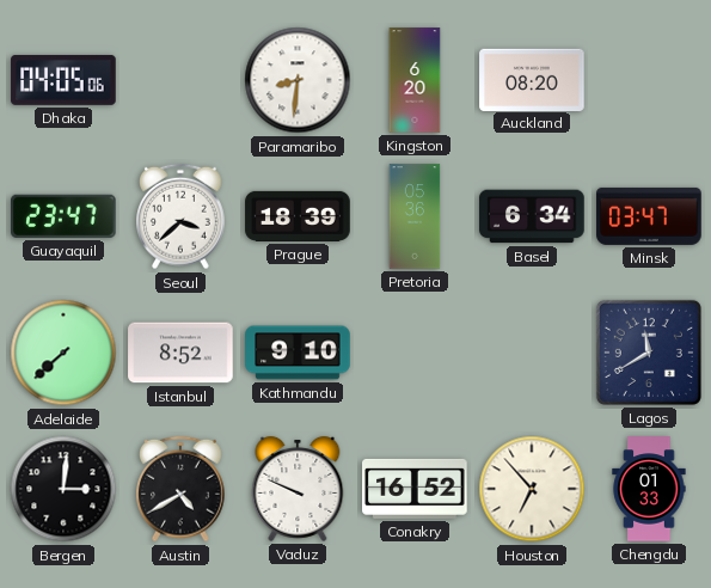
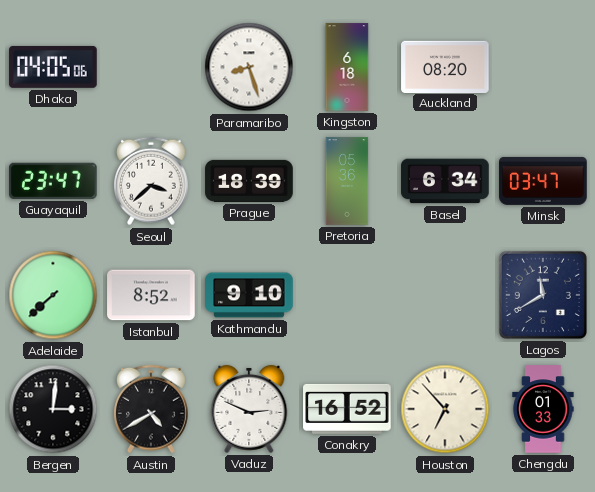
Paramaribo: 8:31 -> 8:27 (249, 67)
Kingston: 6:20 -> 6:18 (347, 67)
Vaduz: 9:49 -> 2:49 (249, 409)
